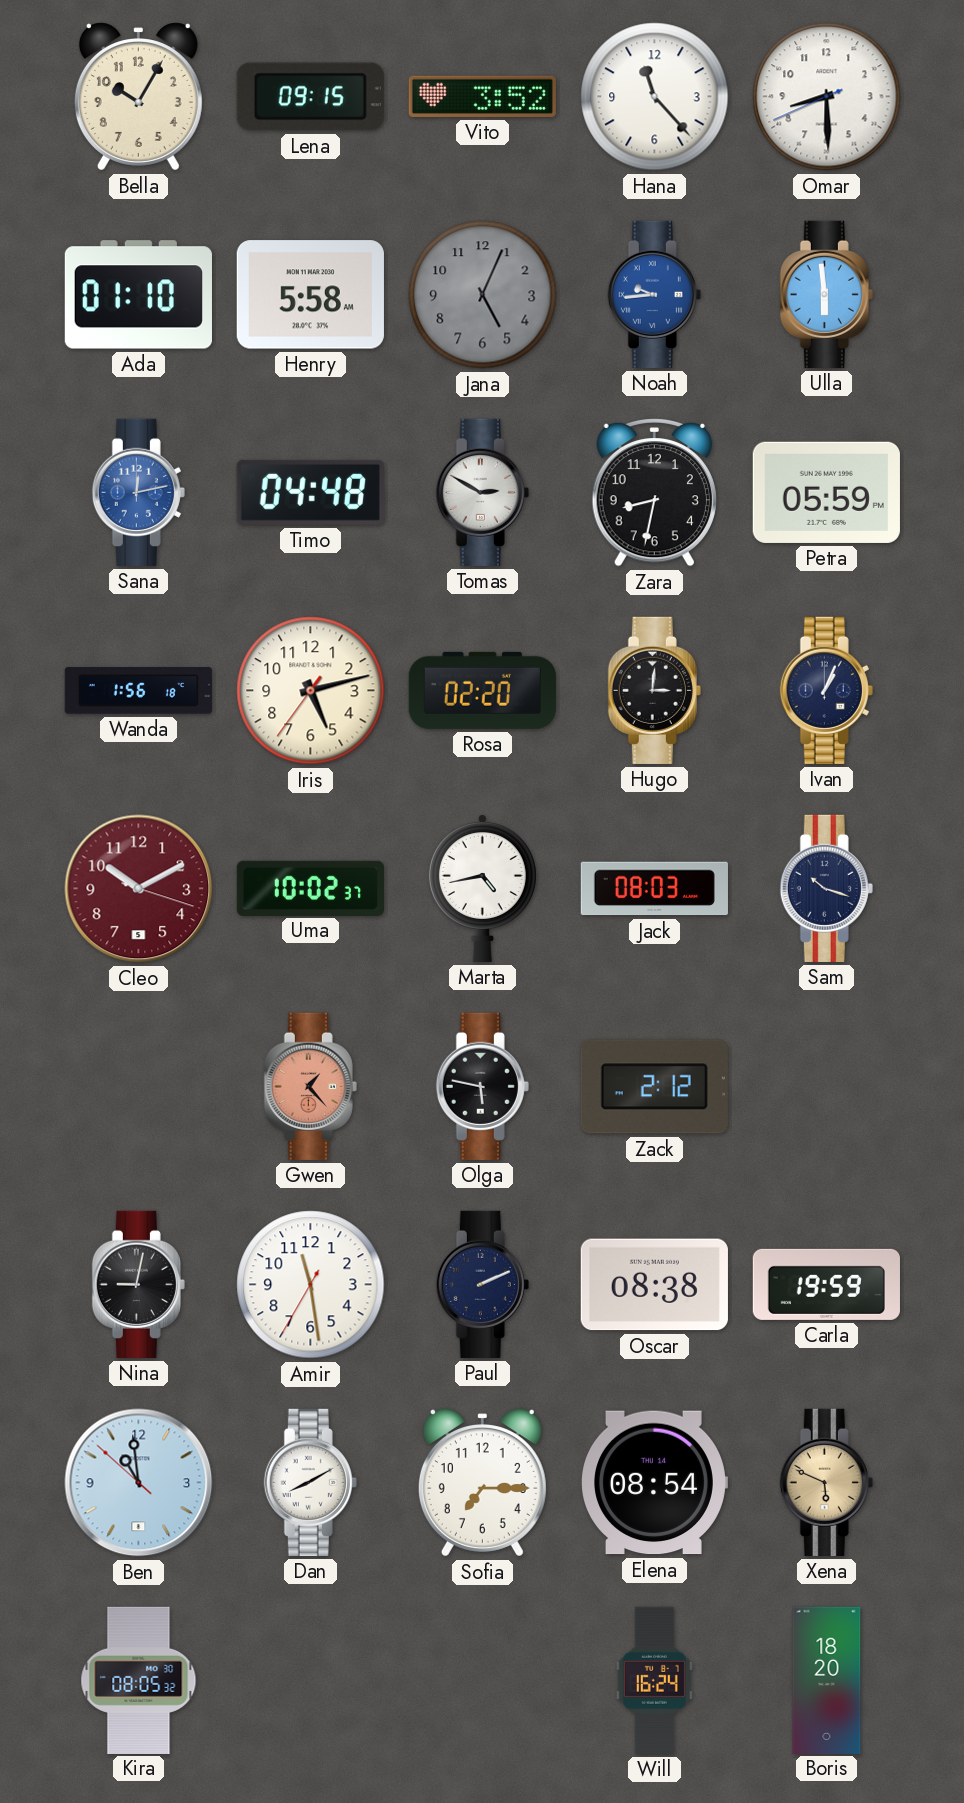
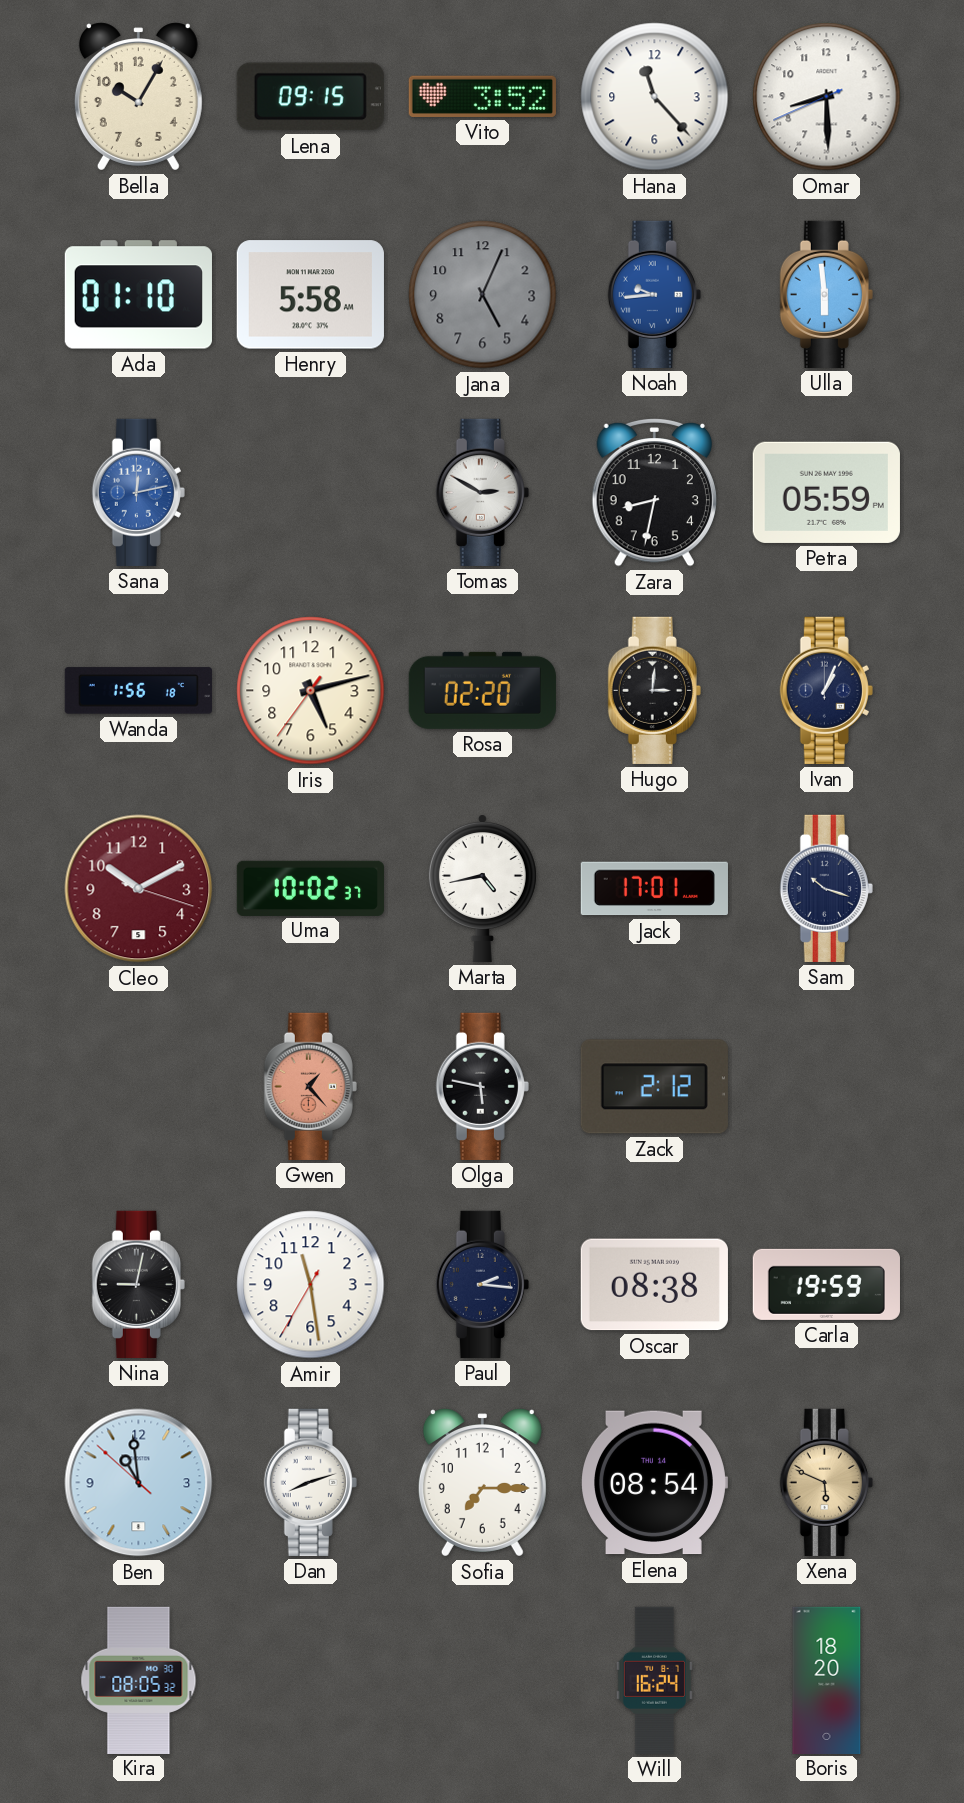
Timo: 04:48 -> none (310, 492)
Jack: 08:03 -> 17:01 (654, 889)
Paul: 2:11 -> 2:16 (482, 1284)
Dan: 8:10 -> 8:12 (310, 1482)
